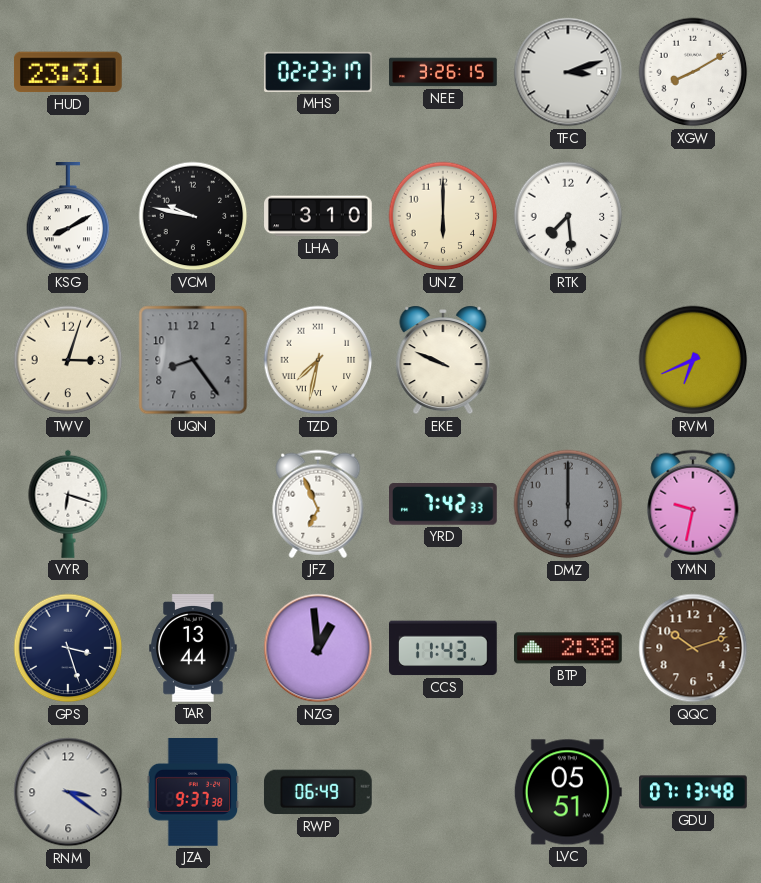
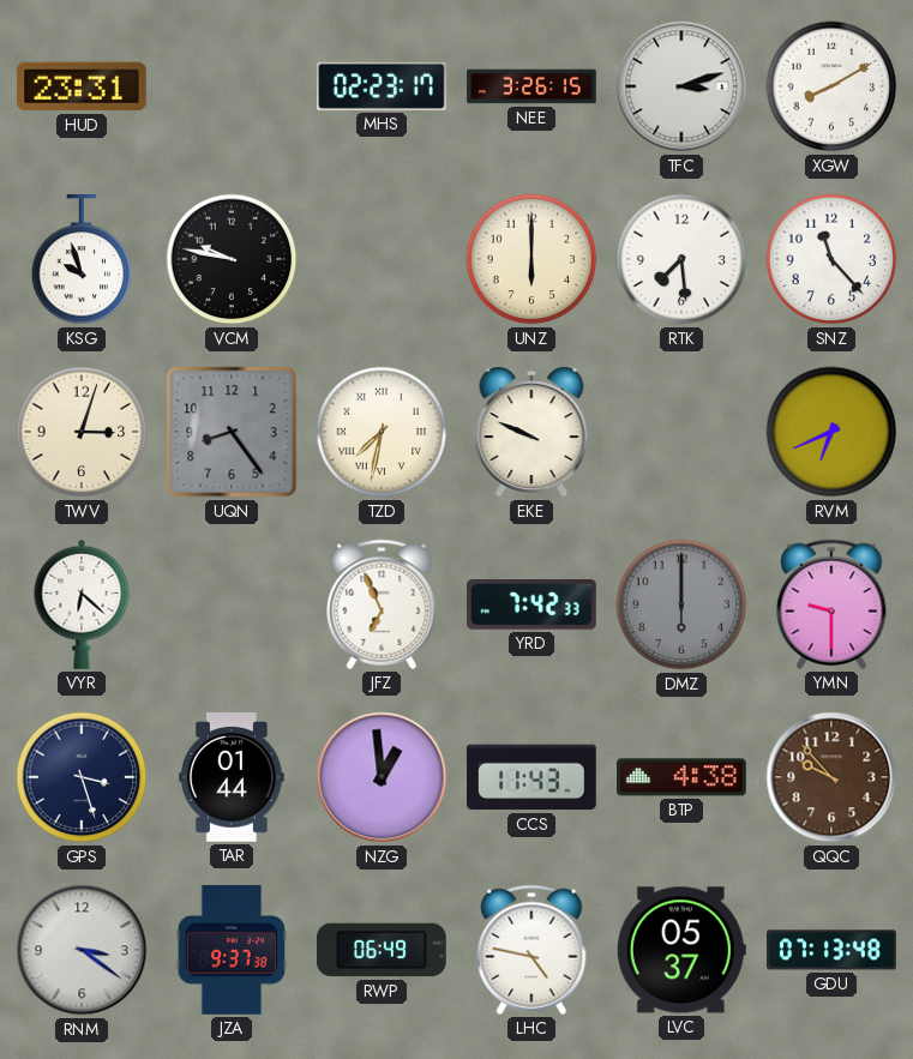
KSG: 8:10 -> 9:57 (82, 260)
LHA: 3:10 -> none (318, 216)
SNZ: none -> 11:23 (831, 259)
VYR: 6:18 -> 6:22 (82, 604)
YMN: 9:32 -> 9:30 (831, 604)
TAR: 13:44 -> 01:44 (233, 778)
BTP: 2:38 -> 4:38 (683, 777)
QQC: 10:12 -> 9:53 (831, 777)
LHC: none -> 4:47 (531, 950)
LVC: 05:51 -> 05:37 (681, 950)
